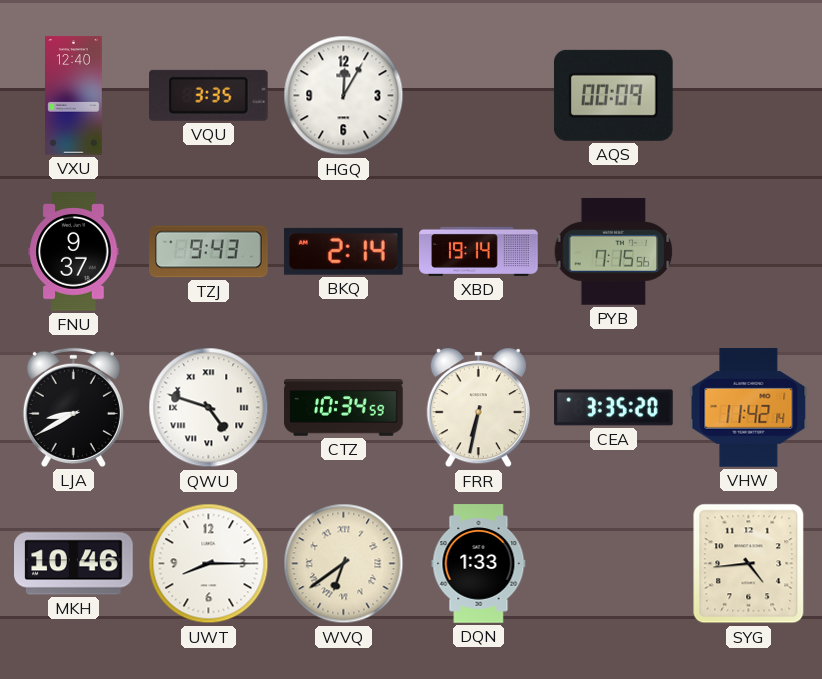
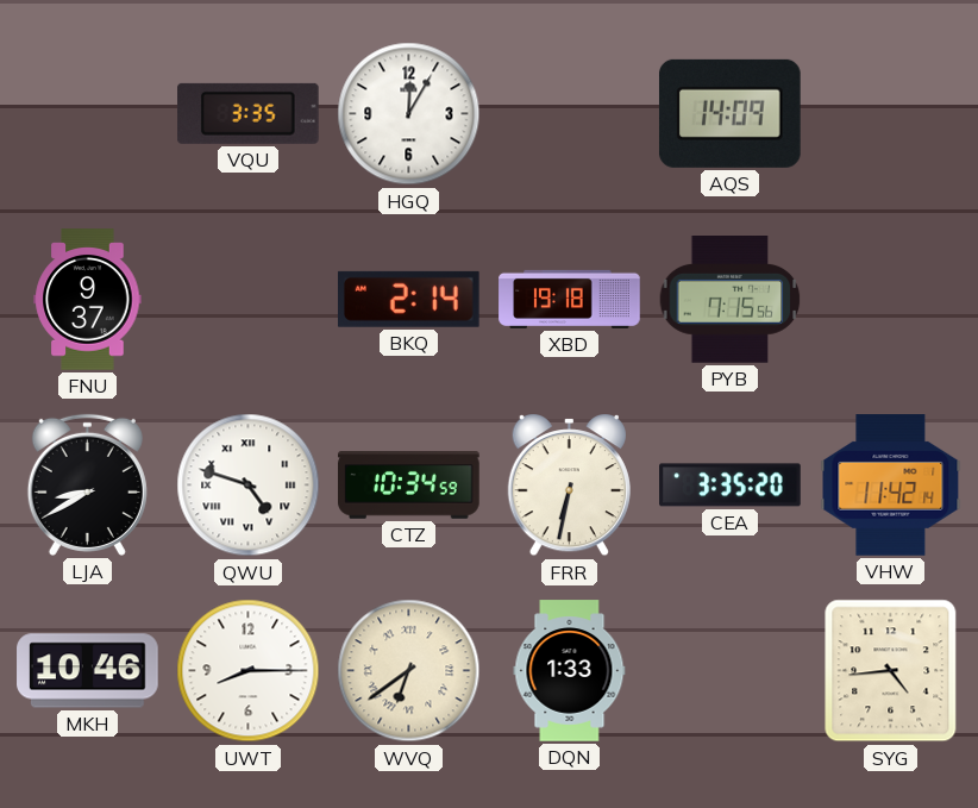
VXU: 12:40 -> none (74, 96)
AQS: 00:09 -> 14:09 (729, 113)
TZJ: 9:43 -> none (209, 252)
XBD: 19:14 -> 19:18 (570, 299)
